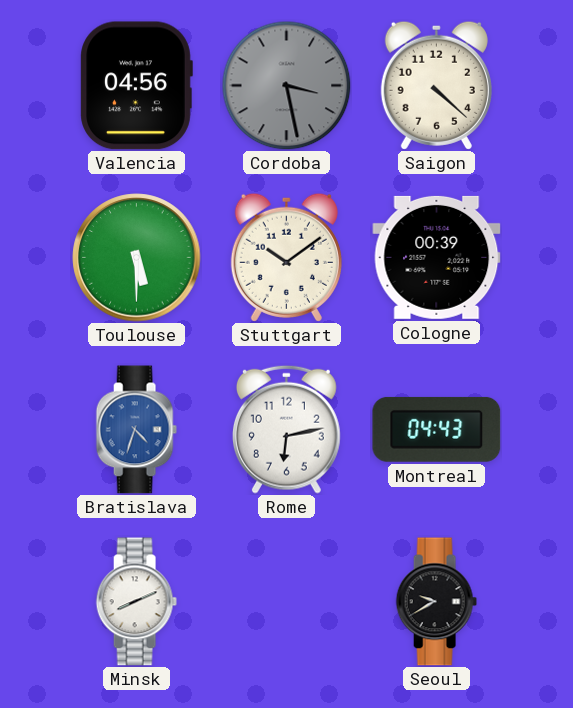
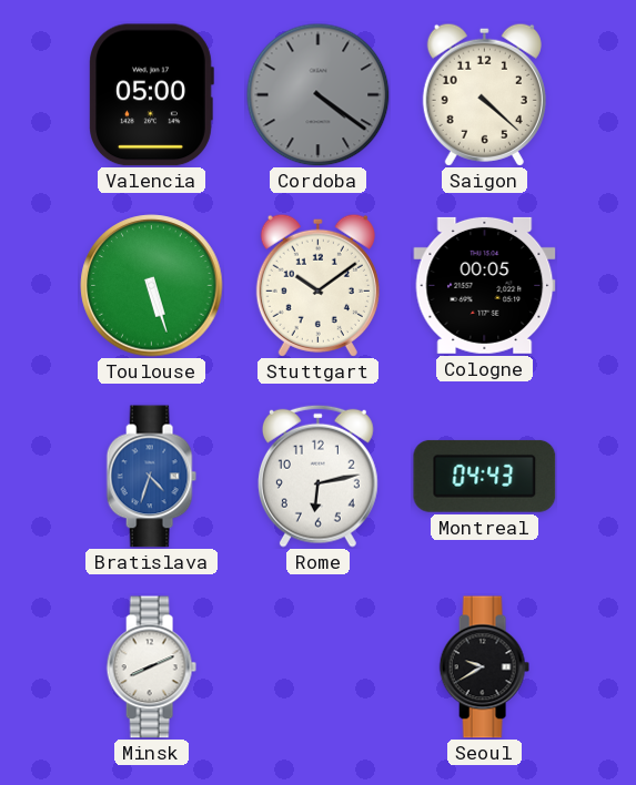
Valencia: 04:56 -> 05:00 (151, 95)
Cordoba: 3:28 -> 4:21 (317, 94)
Toulouse: 5:30 -> 5:27 (152, 286)
Cologne: 00:39 -> 00:05 (485, 285)
